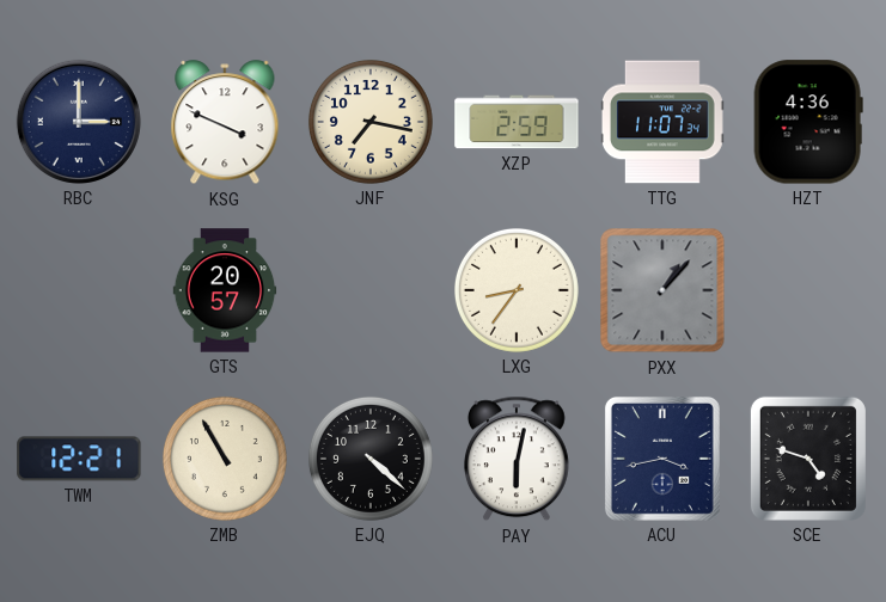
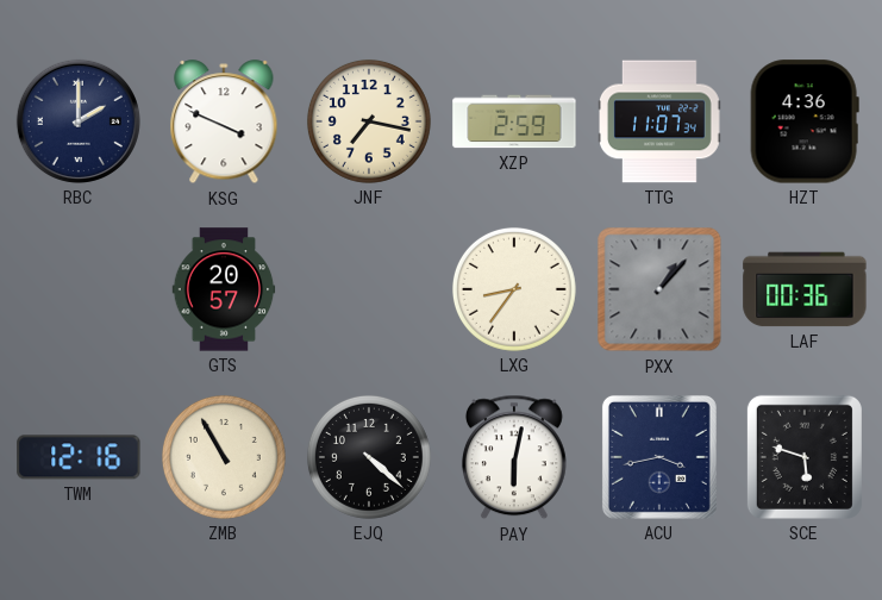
RBC: 3:00 -> 2:00 (79, 121)
LAF: none -> 00:36 (805, 289)
TWM: 12:21 -> 12:16 (79, 457)
SCE: 4:48 -> 5:48 (805, 457)
